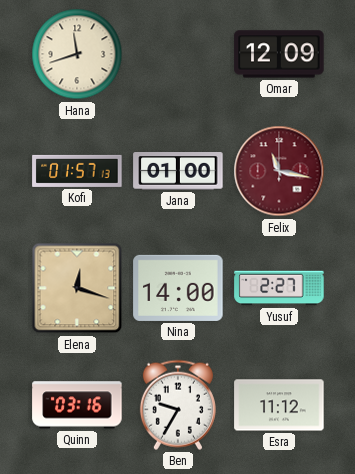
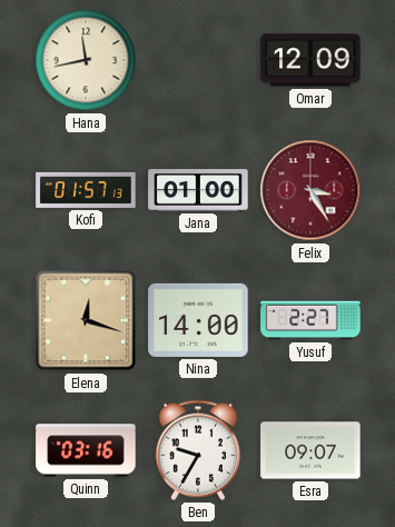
Hana: 11:42 -> 11:43 (86, 60)
Felix: 11:17 -> 3:25 (310, 190)
Esra: 11:12 -> 09:07 (310, 450)
